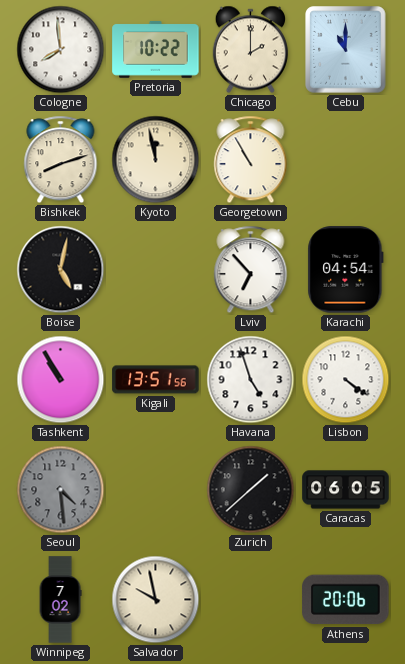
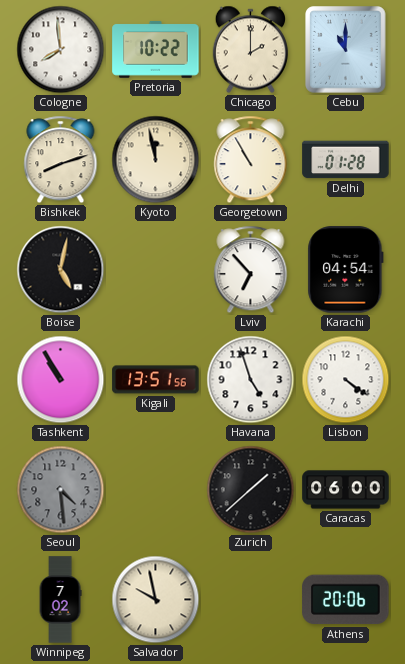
Delhi: none -> 01:28 (346, 160)
Caracas: 06:05 -> 06:00 (346, 490)
